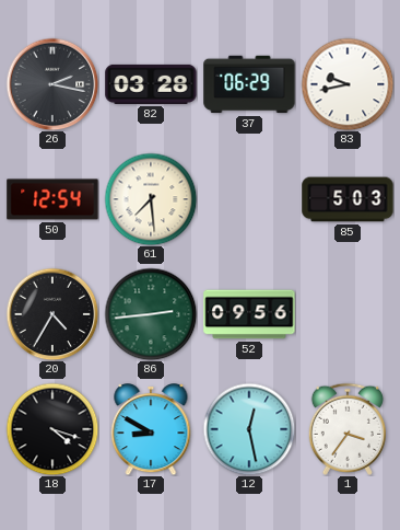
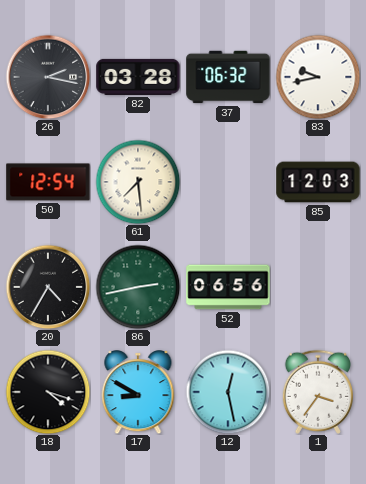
37: 06:29 -> 06:32 (228, 77)
85: 5:03 -> 12:03 (318, 182)
86: 2:44 -> 2:43 (138, 287)
52: 09:56 -> 06:56 (228, 287)
